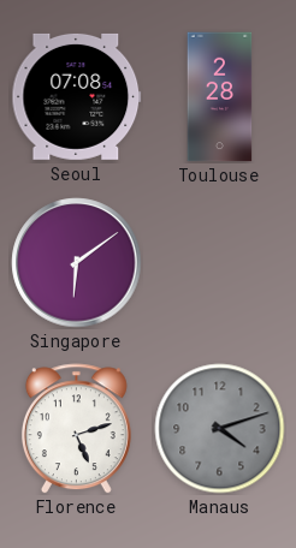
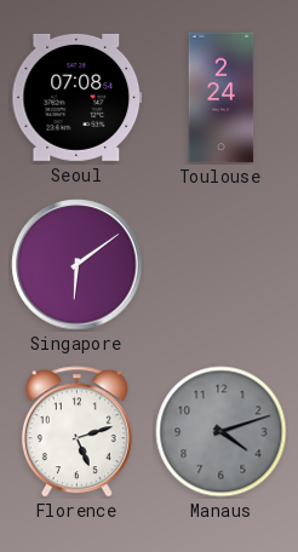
Toulouse: 2:28 -> 2:24 (222, 98)
